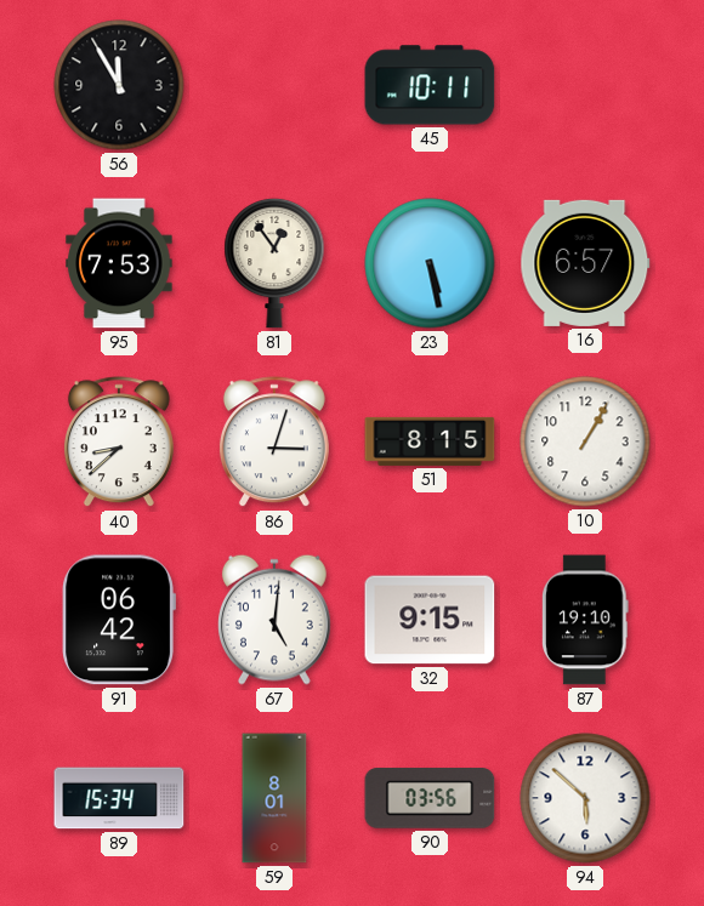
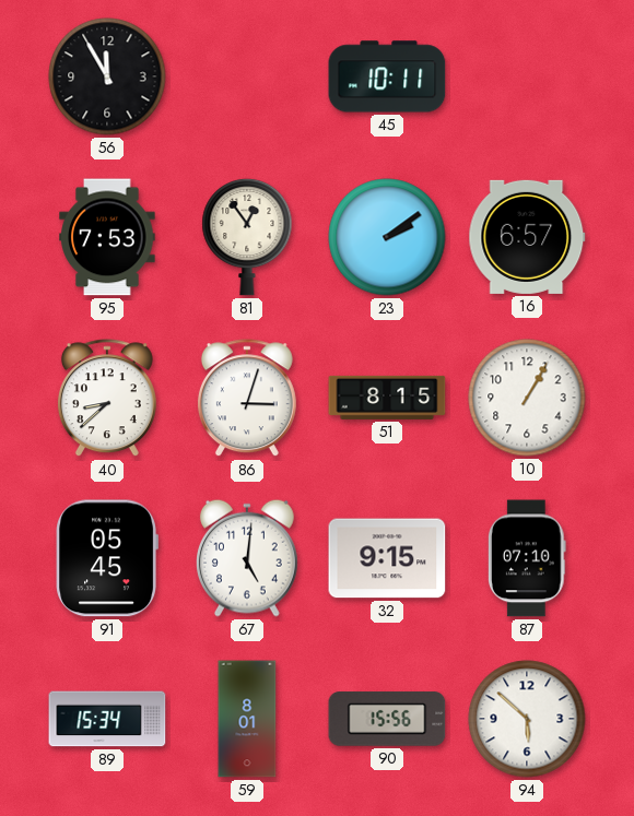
23: 5:28 -> 2:09 (387, 237)
91: 06:42 -> 05:45 (107, 558)
87: 19:10 -> 07:10 (527, 558)
90: 03:56 -> 15:56 (387, 719)
